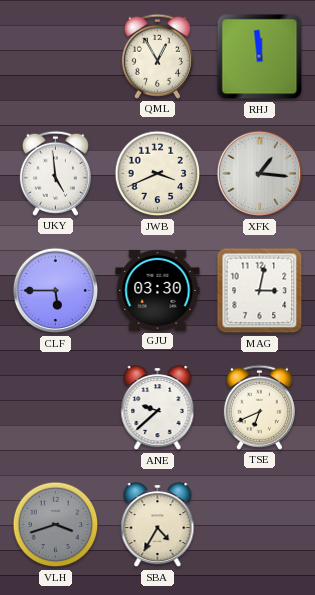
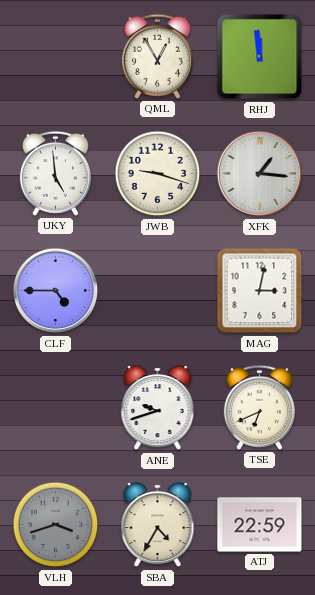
JWB: 3:41 -> 9:18 (158, 174)
CLF: 5:45 -> 4:45 (56, 291)
GJU: 03:30 -> none (158, 290)
ANE: 9:38 -> 9:42 (158, 409)
ATJ: none -> 22:59 (260, 525)
